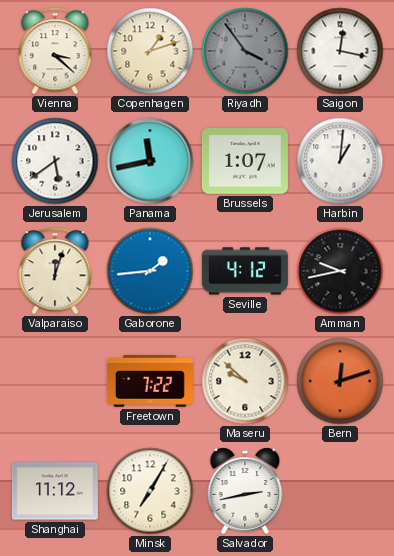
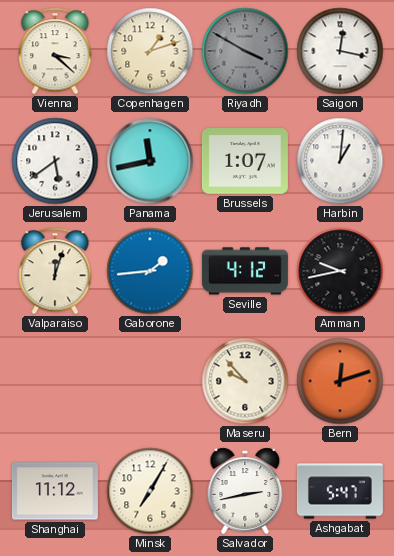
Riyadh: 3:54 -> 3:50 (245, 51)
Freetown: 7:22 -> none (150, 381)
Maseru: 9:52 -> 9:53 (245, 381)
Ashgabat: none -> 5:47 (340, 491)
